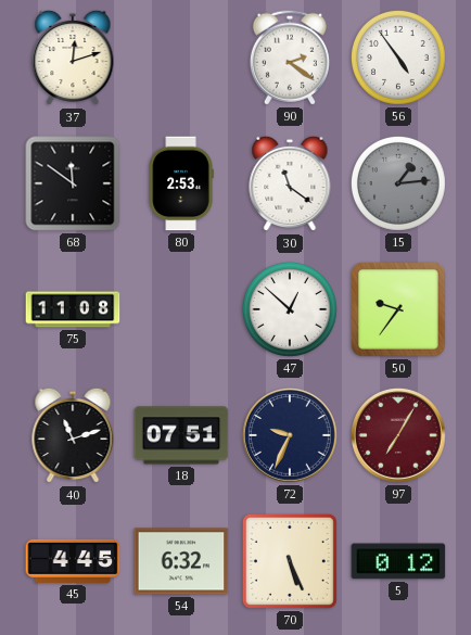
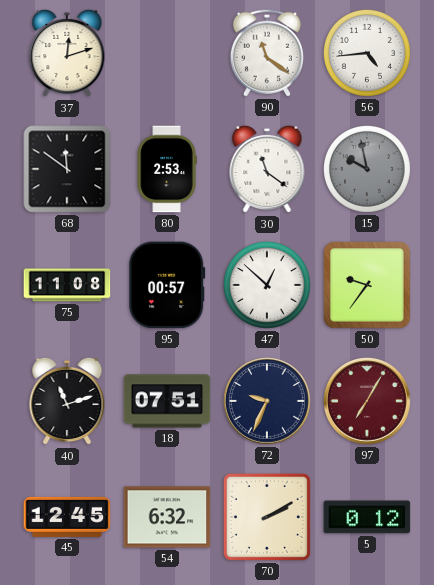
90: 2:21 -> 11:21 (267, 53)
56: 4:54 -> 4:44 (367, 53)
15: 1:14 -> 9:58 (367, 169)
95: none -> 00:57 (167, 285)
45: 4:45 -> 12:45 (67, 517)
70: 5:26 -> 2:10 (267, 517)
